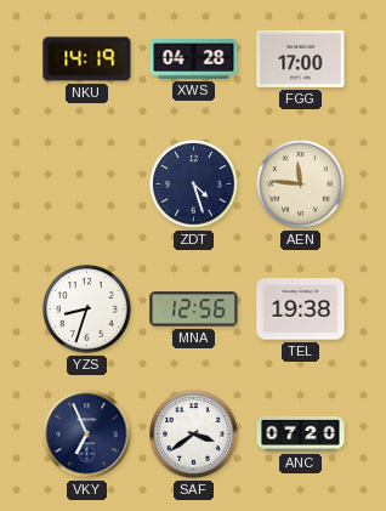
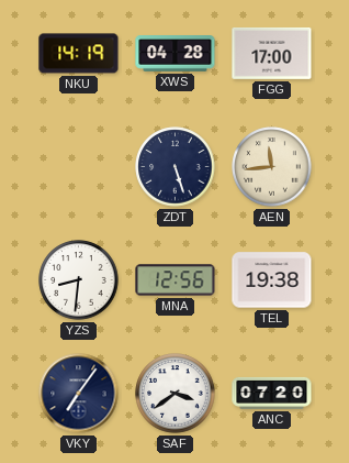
ZDT: 4:27 -> 5:27 (176, 167)
AEN: 11:46 -> 11:44 (272, 167)
YZS: 8:33 -> 8:31 (79, 280)
VKY: 6:56 -> 7:06 (79, 394)
